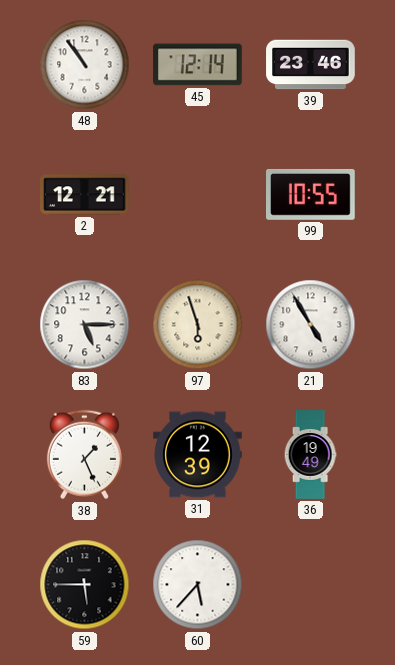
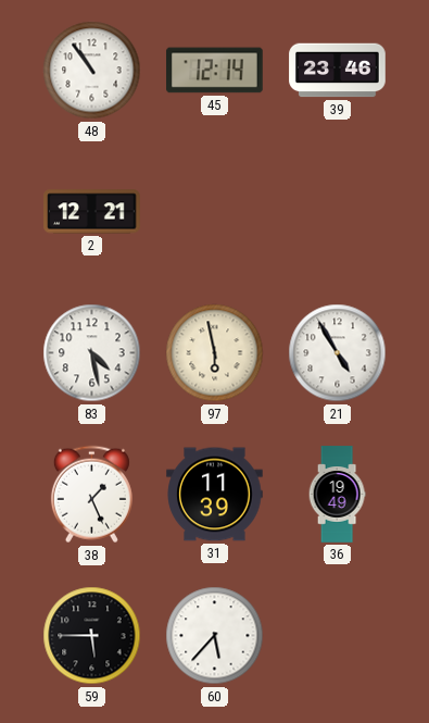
99: 10:55 -> none (311, 194)
83: 5:15 -> 4:28 (92, 353)
97: 5:57 -> 5:58 (215, 353)
31: 12:39 -> 11:39 (215, 495)
